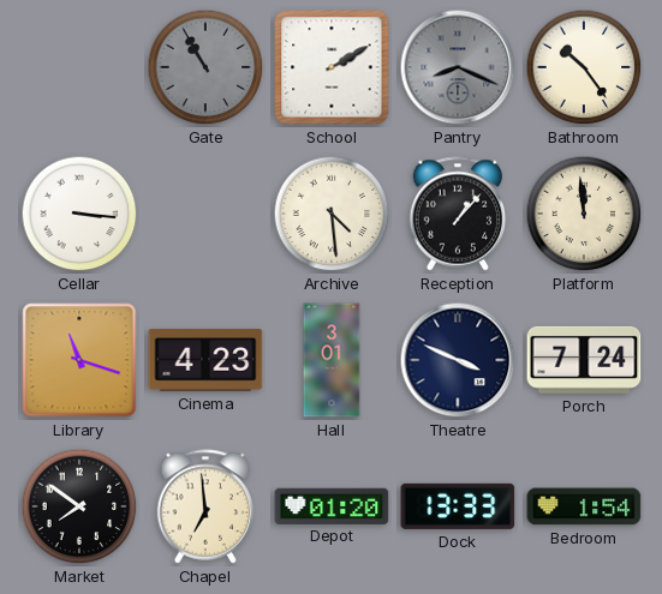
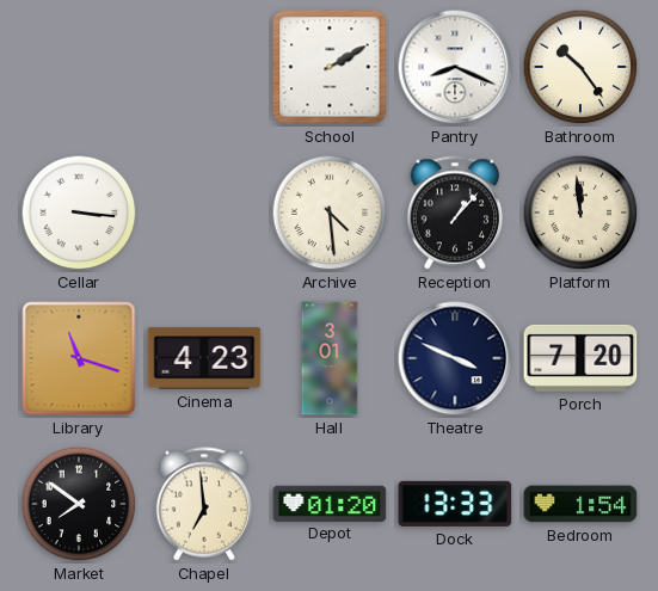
Gate: 10:55 -> none (205, 67)
Pantry dial: grey -> white (455, 67)
Porch: 7:24 -> 7:20 (580, 358)
